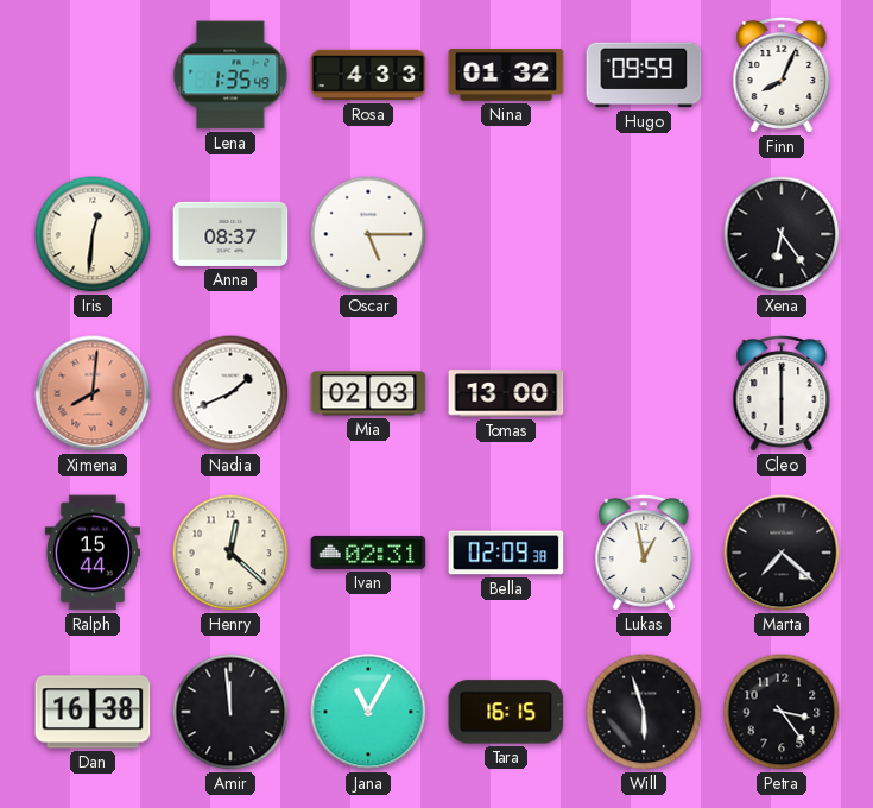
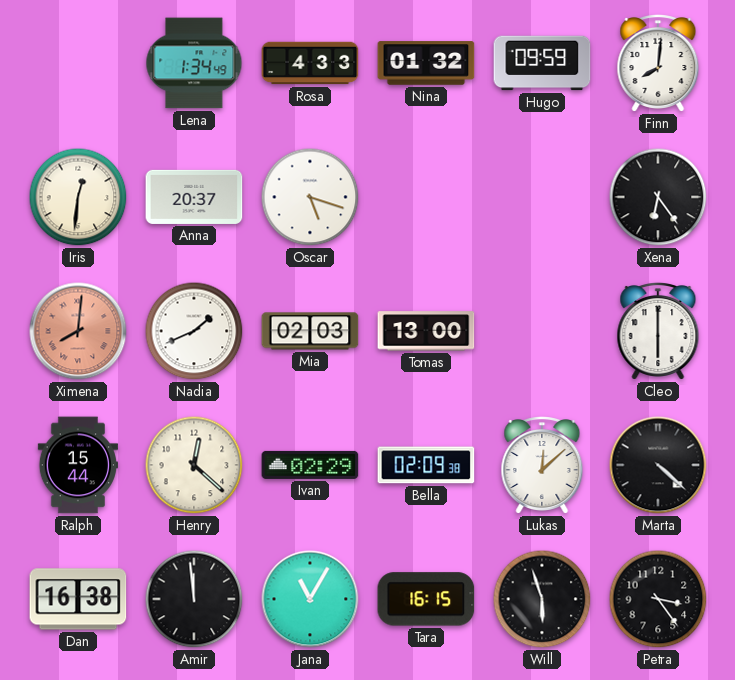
Lena: 1:35 -> 1:34 (194, 63)
Finn: 8:04 -> 8:01 (658, 64)
Anna: 08:37 -> 20:37 (194, 197)
Oscar: 5:15 -> 5:18 (310, 197)
Ivan: 02:31 -> 02:29 (310, 465)
Lukas: 12:58 -> 12:08 (542, 466)
Marta: 7:22 -> 4:22 (658, 465)
